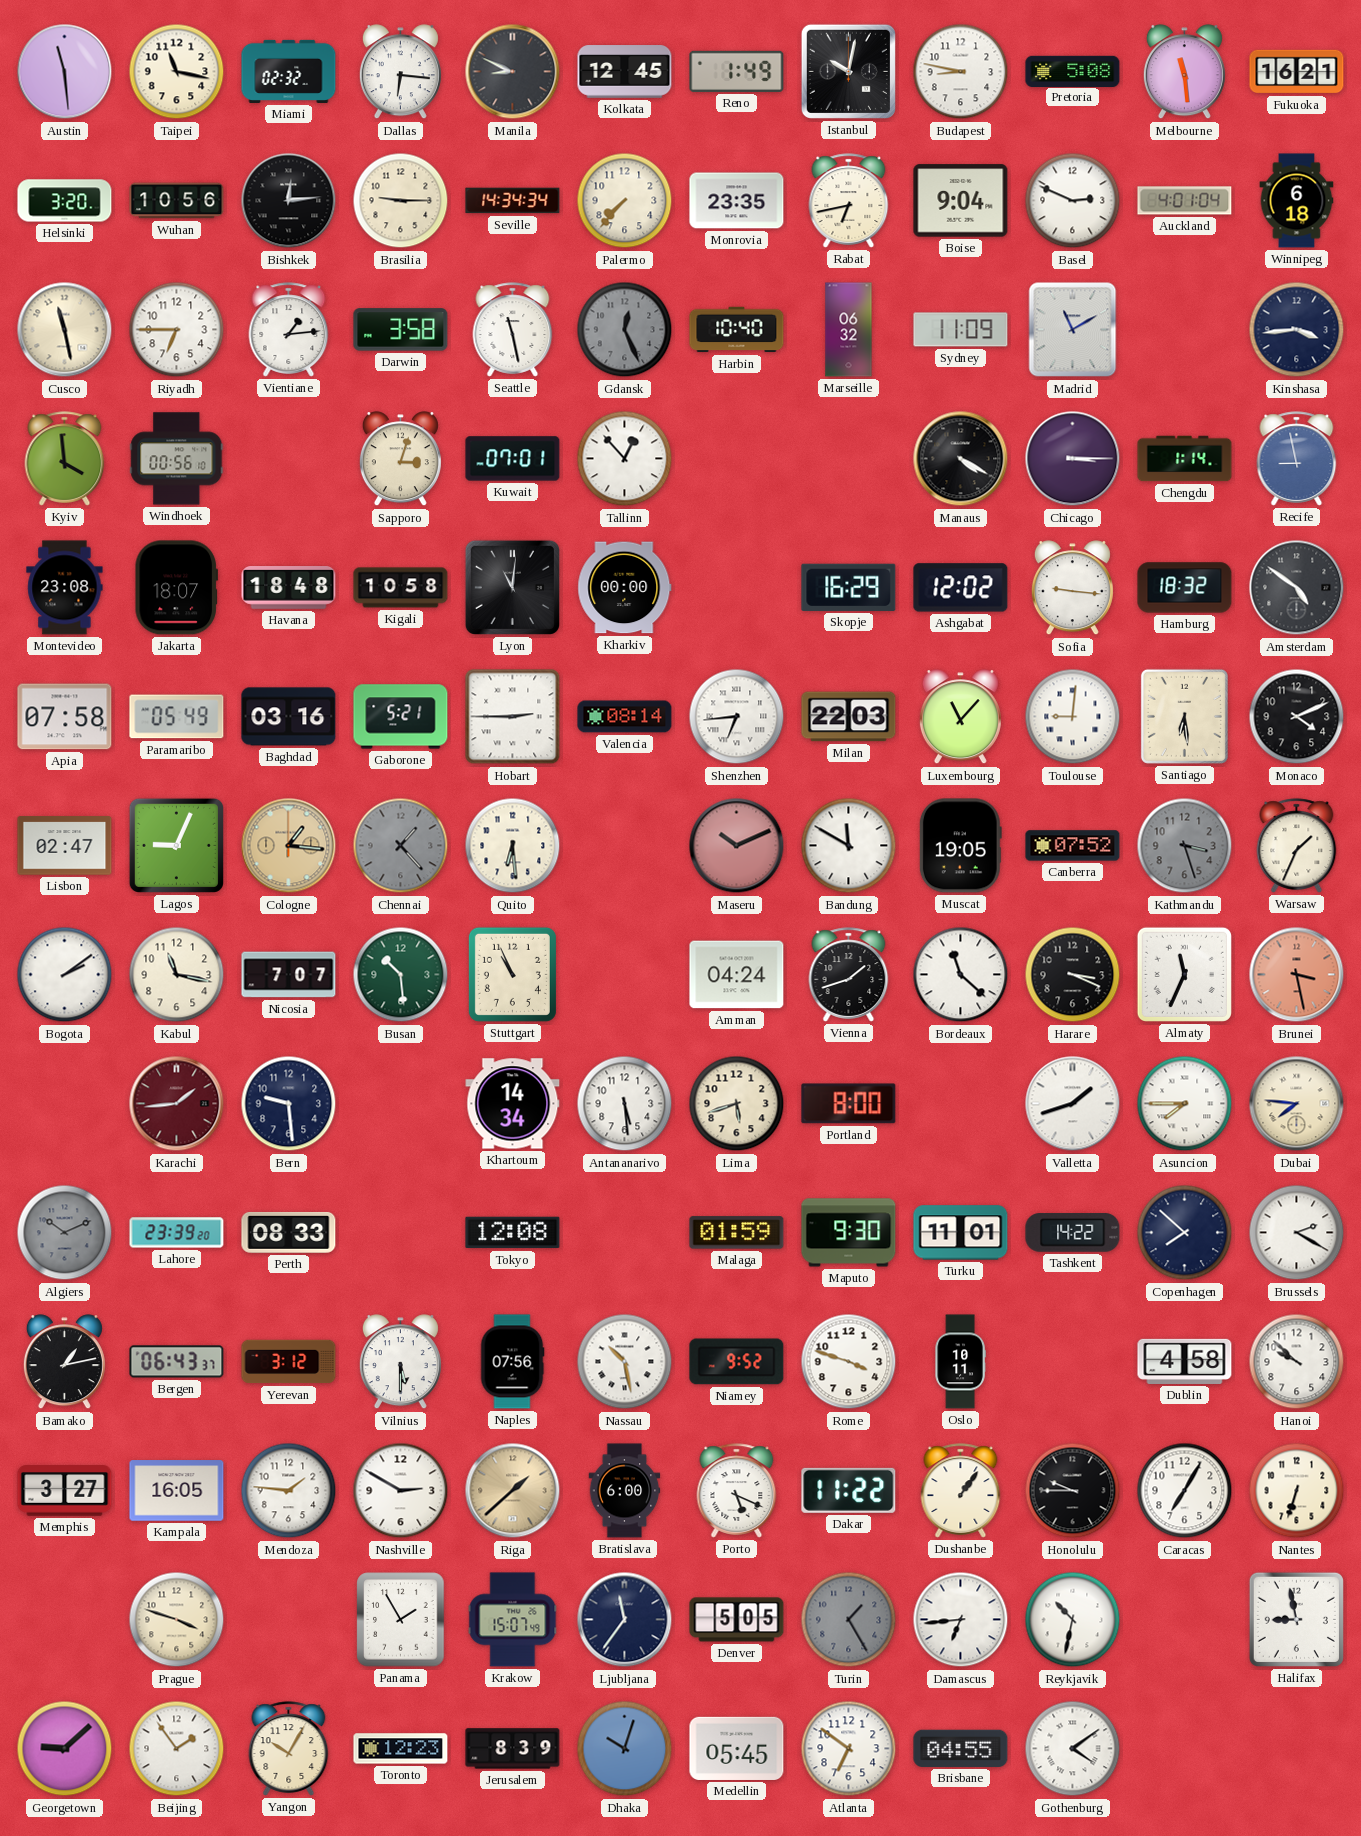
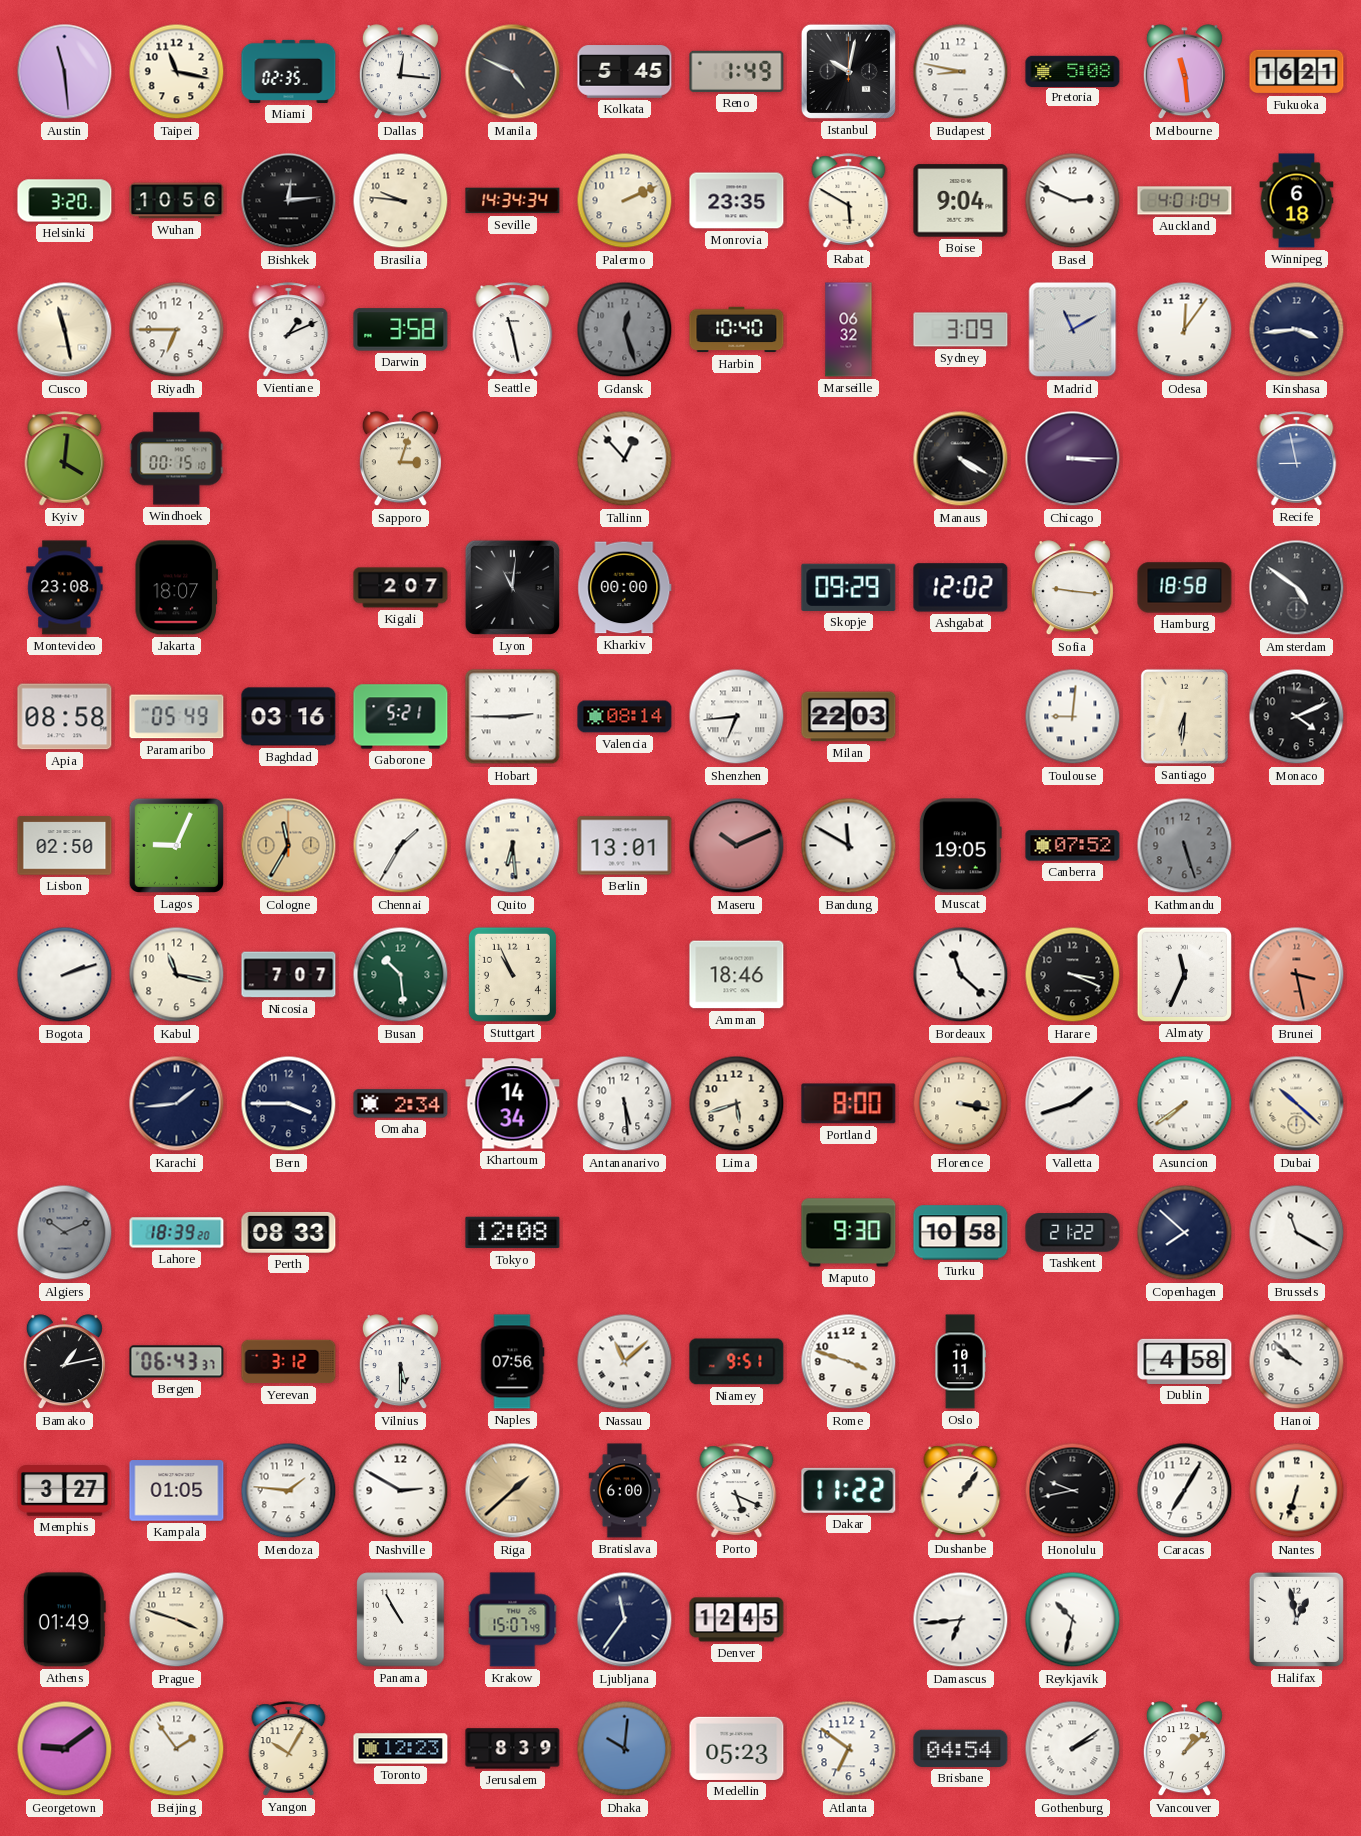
Miami: 02:32 -> 02:35 (289, 71)
Dallas: 6:16 -> 12:16 (400, 72)
Manila: 8:49 -> 4:49 (513, 72)
Kolkata: 12:45 -> 5:45 (625, 72)
Brasilia: 9:15 -> 9:46 (401, 201)
Palermo: 7:37 -> 2:11 (625, 201)
Rabat: 6:43 -> 5:50 (849, 201)
Vientiane: 1:14 -> 1:11 (289, 330)
Gdansk: 12:26 -> 12:27 (625, 330)
Sydney: 11:09 -> 3:09 (961, 330)
Odesa: none -> 12:06 (1185, 330)
Kyiv: 3:59 -> 4:01 (65, 459)
Windhoek: 00:56 -> 00:15 (177, 459)
Kuwait: 07:01 -> none (513, 459)
Chengdu: 1:14 -> none (1185, 459)
Havana: 18:48 -> none (289, 588)
Kigali: 10:58 -> 2:07 (401, 588)
Skopje: 16:29 -> 09:29 (849, 587)
Hamburg: 18:32 -> 18:58 (1185, 588)
Apia: 07:58 -> 08:58 (65, 717)
Luxembourg: 11:07 -> none (960, 717)
Santiago: 6:29 -> 6:31 (1184, 716)
Lisbon: 02:47 -> 02:50 (65, 846)
Cologne: 1:16 -> 11:35 (289, 846)
Chennai: 1:23 -> 1:35 (401, 846)
Chennai dial: grey -> white (401, 846)
Berlin: none -> 13:01 (625, 846)
Kathmandu: 3:27 -> 5:27 (1185, 846)
Warsaw: 1:34 -> none (1297, 846)
Bogota: 2:09 -> 2:12 (65, 975)
Amman: 04:24 -> 18:46 (737, 975)
Vienna: 1:42 -> none (849, 975)
Karachi dial: burgundy -> navy (177, 1104)
Bern: 9:29 -> 3:45 (289, 1104)
Omaha: none -> 2:34 (401, 1104)
Florence: none -> 3:17 (961, 1104)
Asuncion: 7:45 -> 7:39 (1185, 1104)
Dubai: 7:46 -> 10:22 (1297, 1104)
Lahore: 23:39 -> 18:39 (177, 1233)
Malaga: 01:59 -> none (737, 1233)
Turku: 11:01 -> 10:58 (961, 1233)
Tashkent: 14:22 -> 21:22 (1073, 1233)
Brussels: 2:20 -> 11:20 (1297, 1233)
Nassau: 10:28 -> 11:08 (625, 1362)
Niamey: 9:52 -> 9:51 (737, 1362)
Kampala: 16:05 -> 01:05 (177, 1491)
Honolulu: 9:45 -> 9:43 (1073, 1491)
Athens: none -> 01:49 (64, 1620)
Panama: 1:55 -> 10:55 (401, 1620)
Denver: 5:05 -> 12:45 (737, 1620)
Turin: 1:25 -> none (849, 1620)
Halifax: 8:58 -> 12:58 (1296, 1619)
Georgetown: 9:08 -> 9:09 (65, 1749)
Dhaka: 10:03 -> 10:01 (625, 1749)
Medellin: 05:45 -> 05:23 (737, 1748)
Brisbane: 04:55 -> 04:54 (961, 1748)
Gothenburg: 4:09 -> 2:09 (1073, 1749)
Vancouver: none -> 1:08 (1184, 1749)
